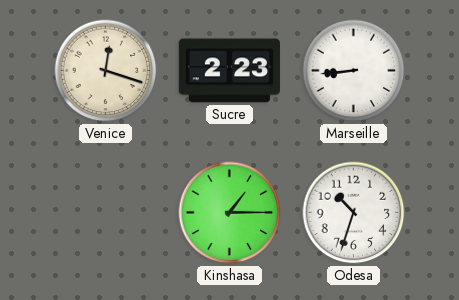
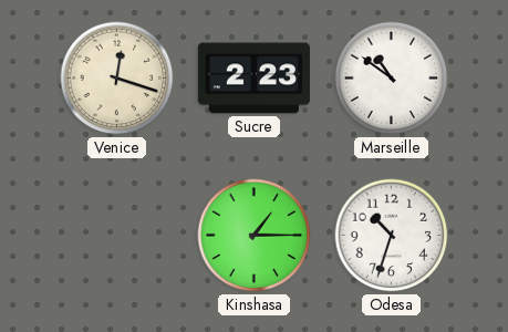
Marseille: 8:44 -> 10:51 (392, 79)
